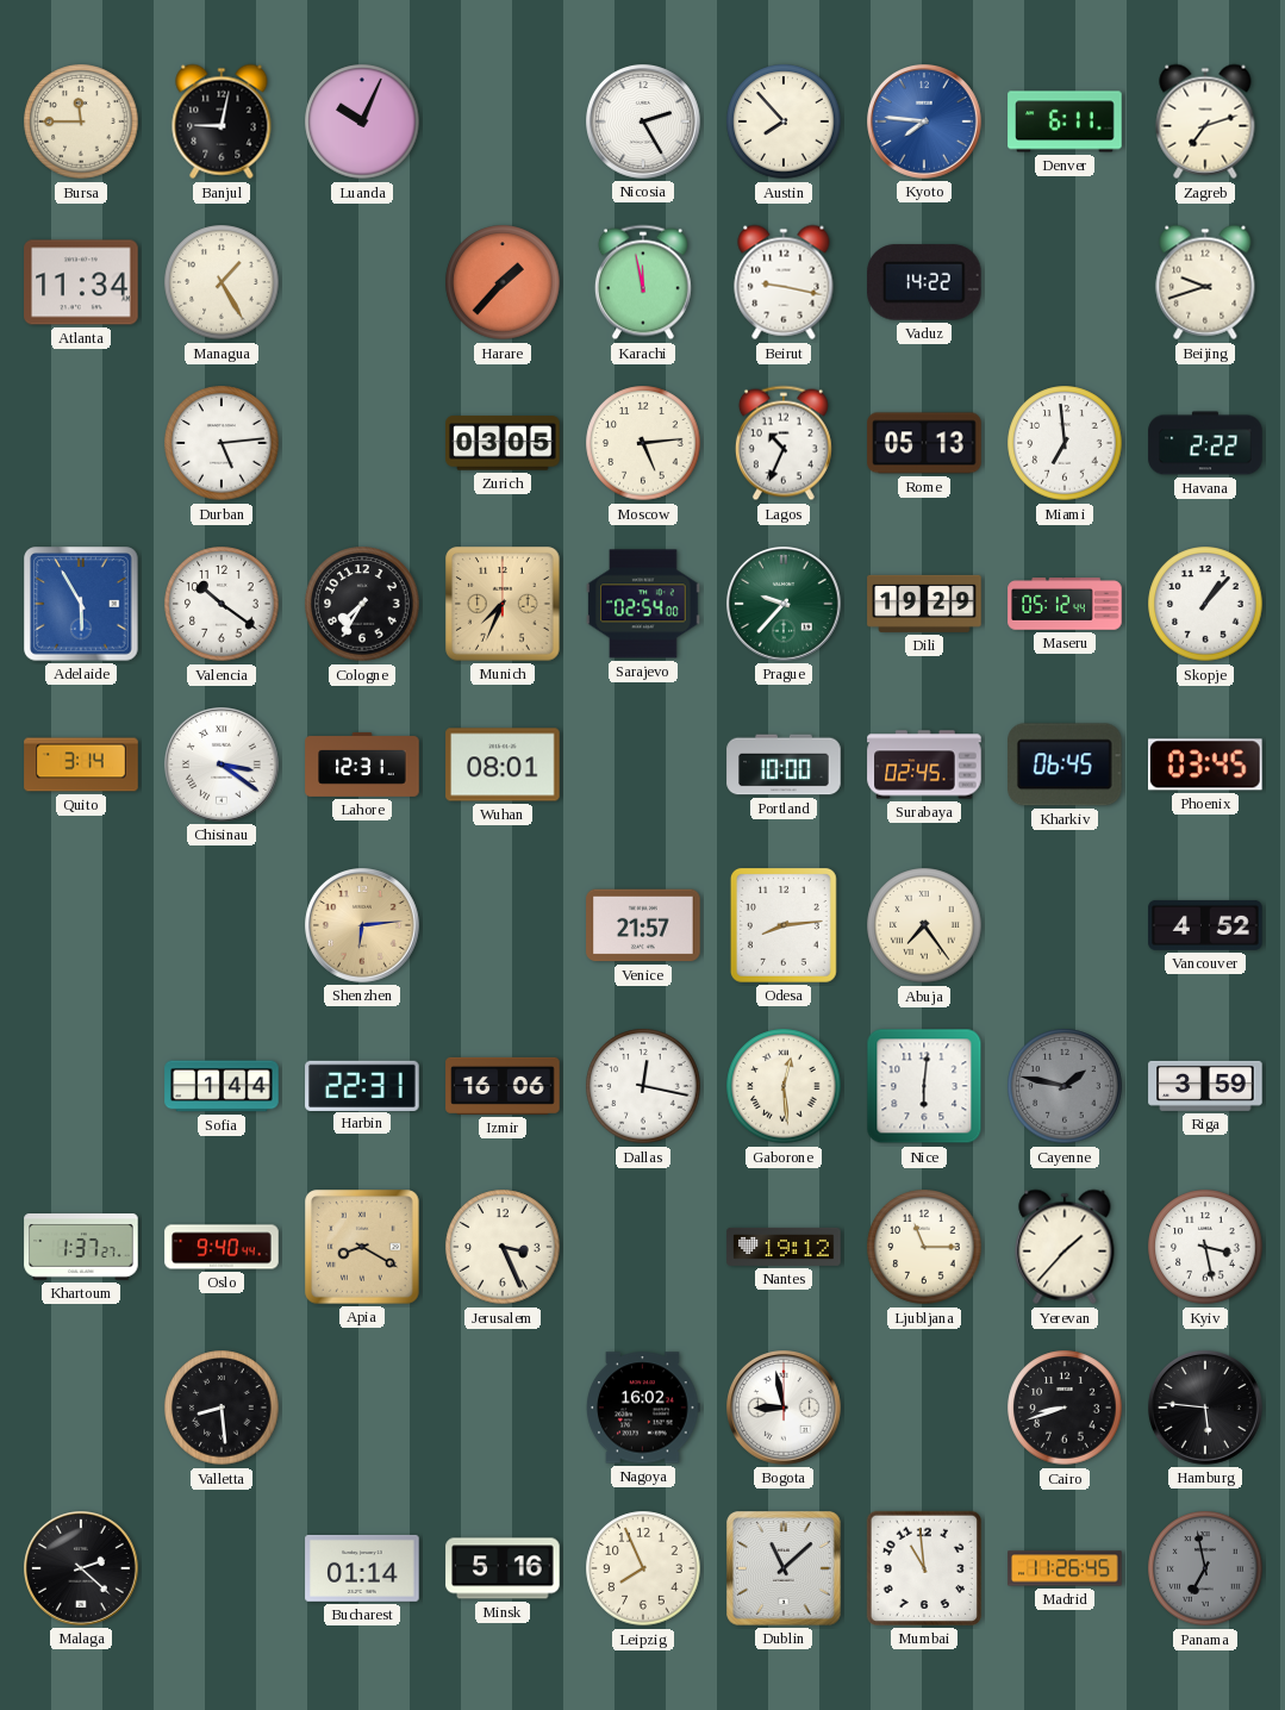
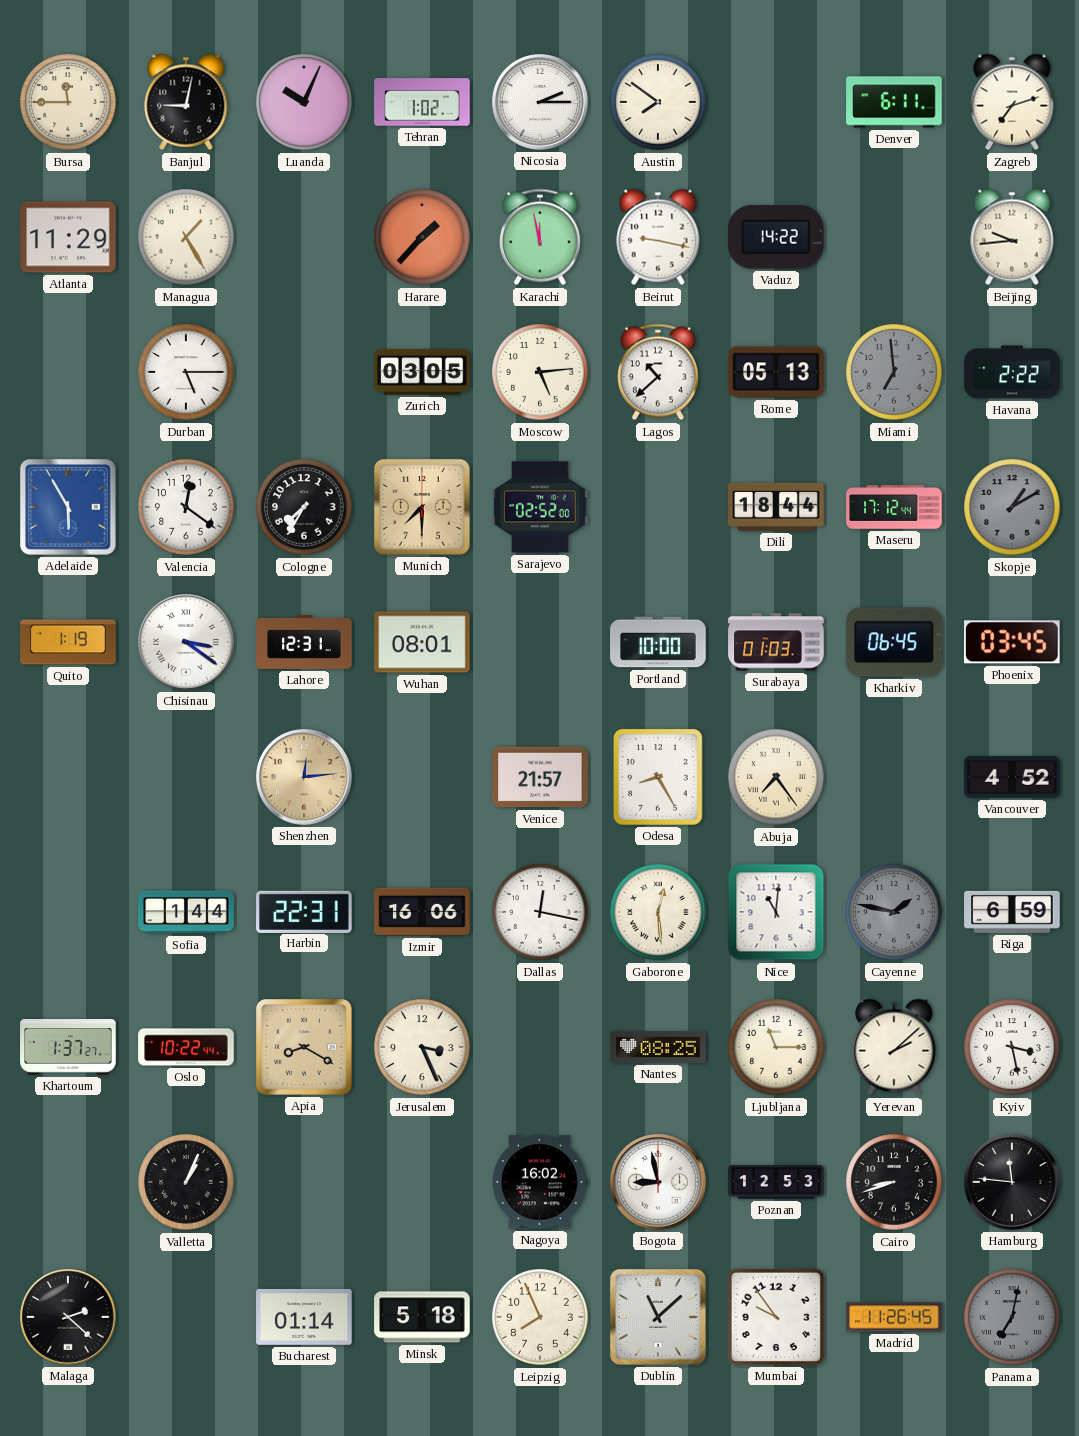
Tehran: none -> 1:02 (422, 102)
Nicosia: 2:25 -> 2:15 (541, 103)
Austin: 7:53 -> 7:51 (658, 102)
Kyoto: 7:46 -> none (925, 123)
Atlanta: 11:34 -> 11:29 (68, 237)
Beijing: 9:42 -> 9:44 (1012, 237)
Durban: 5:14 -> 5:15 (186, 372)
Lagos: 10:34 -> 10:38 (658, 372)
Miami dial: white -> grey (894, 372)
Valencia: 10:21 -> 12:21 (186, 507)
Munich: 7:34 -> 7:30 (422, 507)
Sarajevo: 02:54 -> 02:52 (540, 507)
Prague: 9:37 -> none (785, 605)
Dili: 19:29 -> 18:44 (776, 507)
Maseru: 05:12 -> 17:12 (894, 507)
Skopje: 1:07 -> 1:10 (1012, 507)
Skopje dial: white -> grey (1012, 507)
Quito: 3:14 -> 1:19 (68, 642)
Surabaya: 02:45 -> 01:03 (776, 642)
Shenzhen: 6:14 -> 12:14 (305, 778)
Odesa: 8:14 -> 8:25 (658, 777)
Nice: 6:01 -> 11:01 (776, 912)
Riga: 3:59 -> 6:59 (1012, 912)
Oslo: 9:40 -> 10:22 (186, 1047)
Nantes: 19:12 -> 08:25 (658, 1047)
Yerevan: 1:37 -> 2:08 (894, 1047)
Valletta: 8:29 -> 1:04 (186, 1182)
Poznan: none -> 12:53 (776, 1182)
Hamburg: 5:46 -> 11:46 (1013, 1183)
Minsk: 5:16 -> 5:18 (422, 1317)
Mumbai: 10:59 -> 9:54 (776, 1317)
Panama: 6:58 -> 7:02 (1012, 1317)
